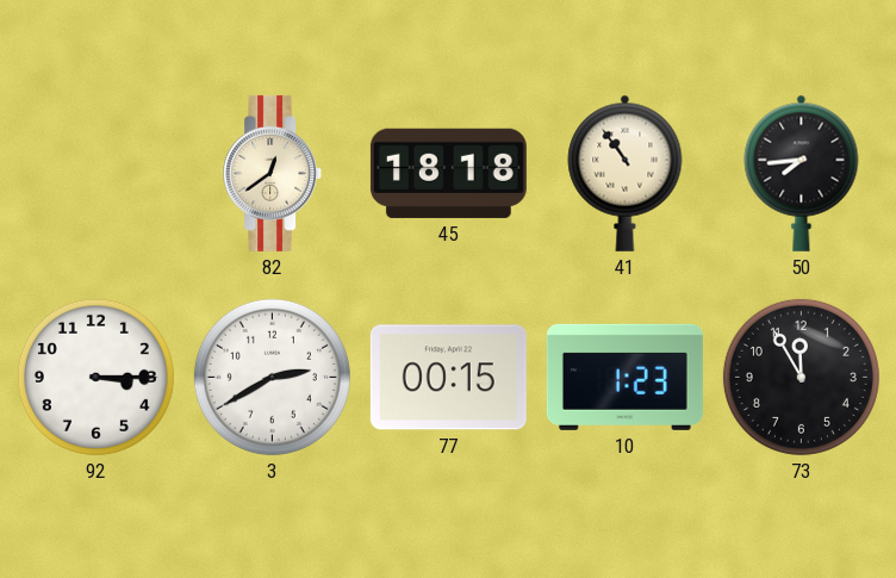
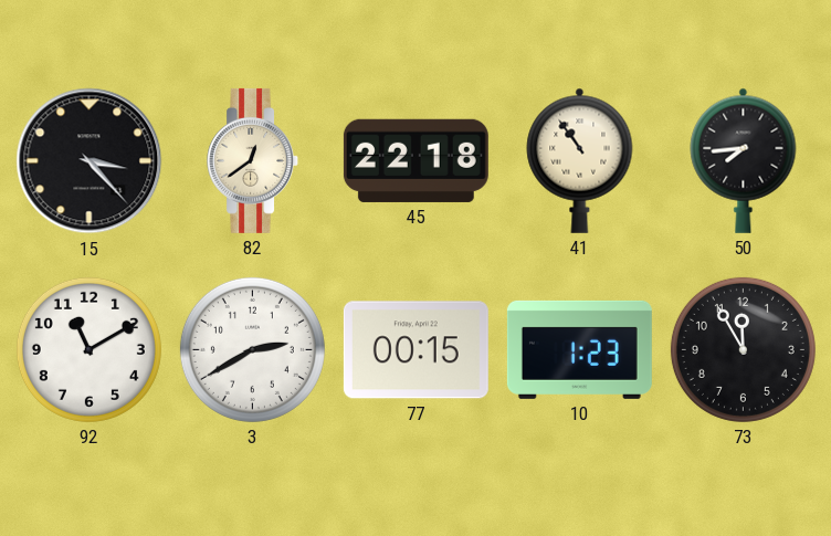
15: none -> 3:23 (90, 161)
45: 18:18 -> 22:18 (415, 160)
92: 3:15 -> 11:10 (88, 349)
